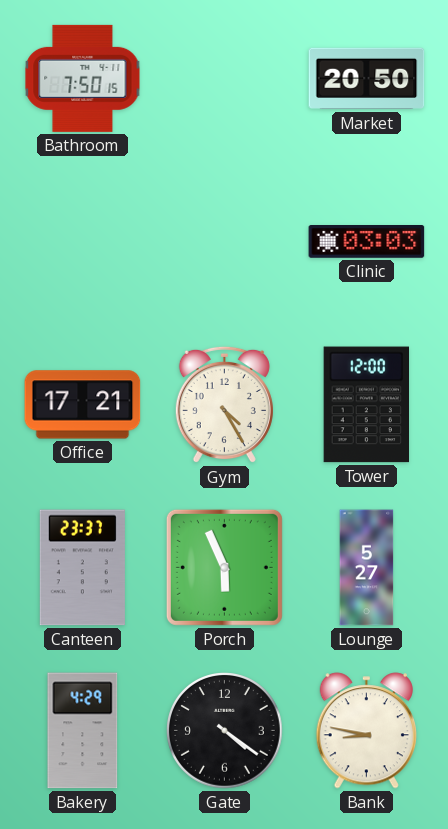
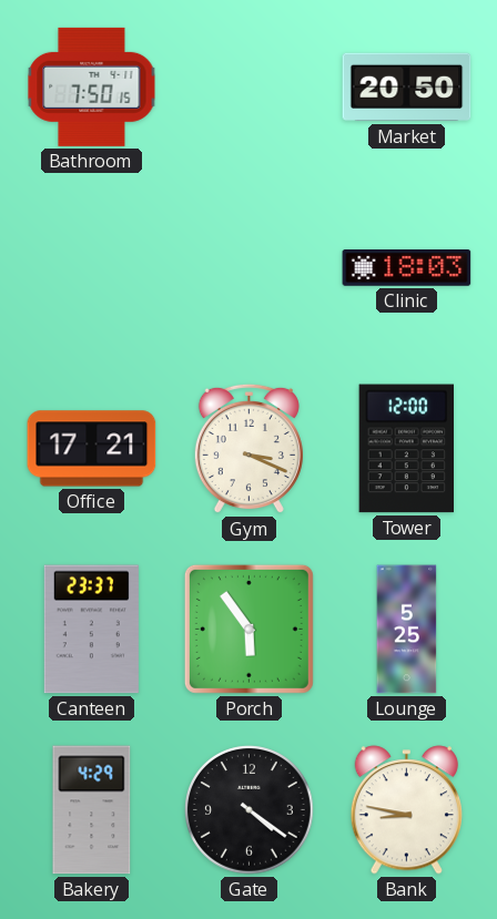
Clinic: 03:03 -> 18:03 (407, 268)
Gym: 4:25 -> 3:19 (248, 449)
Porch: 5:56 -> 5:54 (248, 629)
Lounge: 5:27 -> 5:25 (407, 630)
